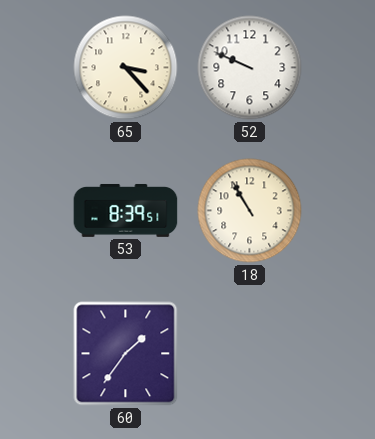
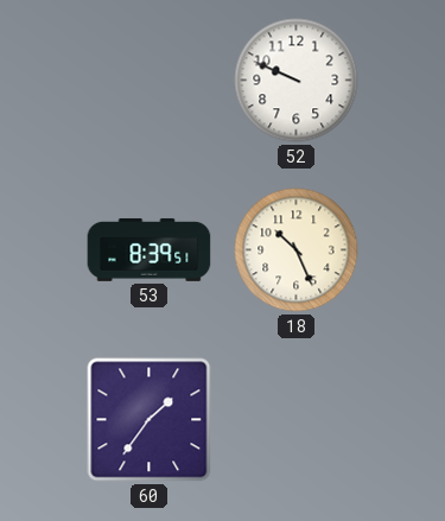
65: 3:23 -> none (126, 68)
18: 10:55 -> 10:26 (297, 250)
